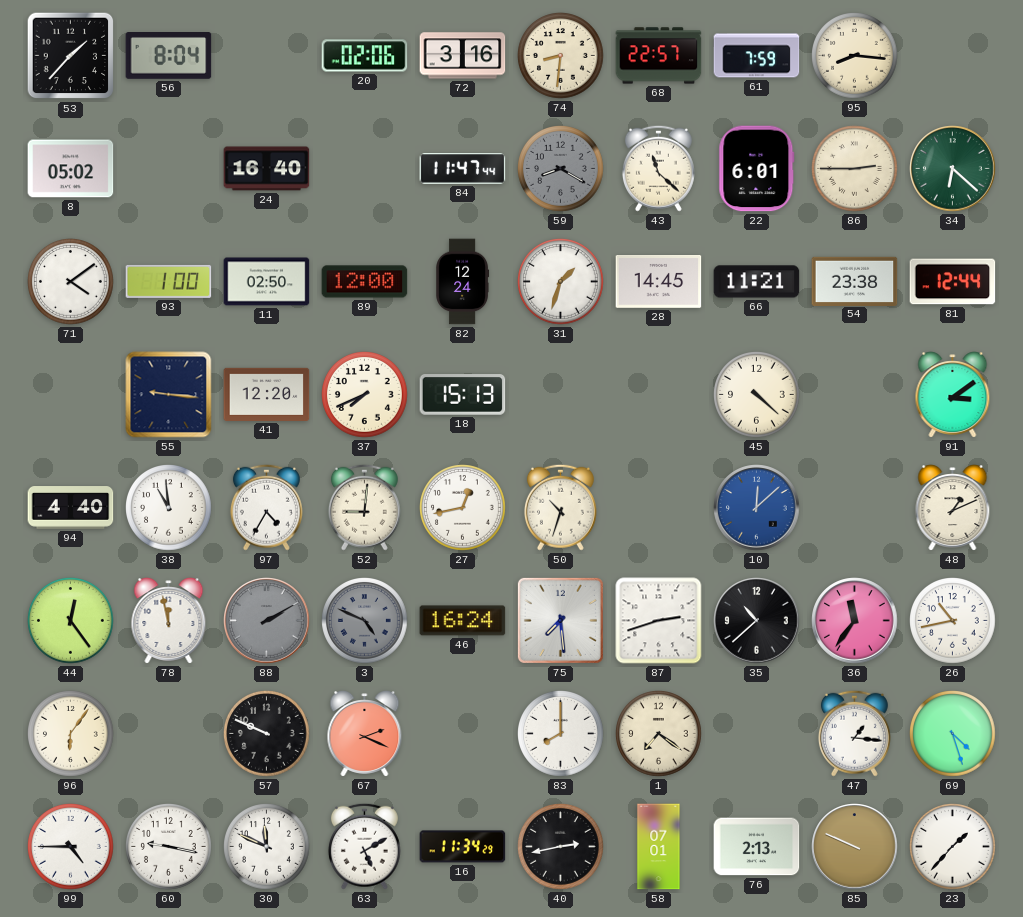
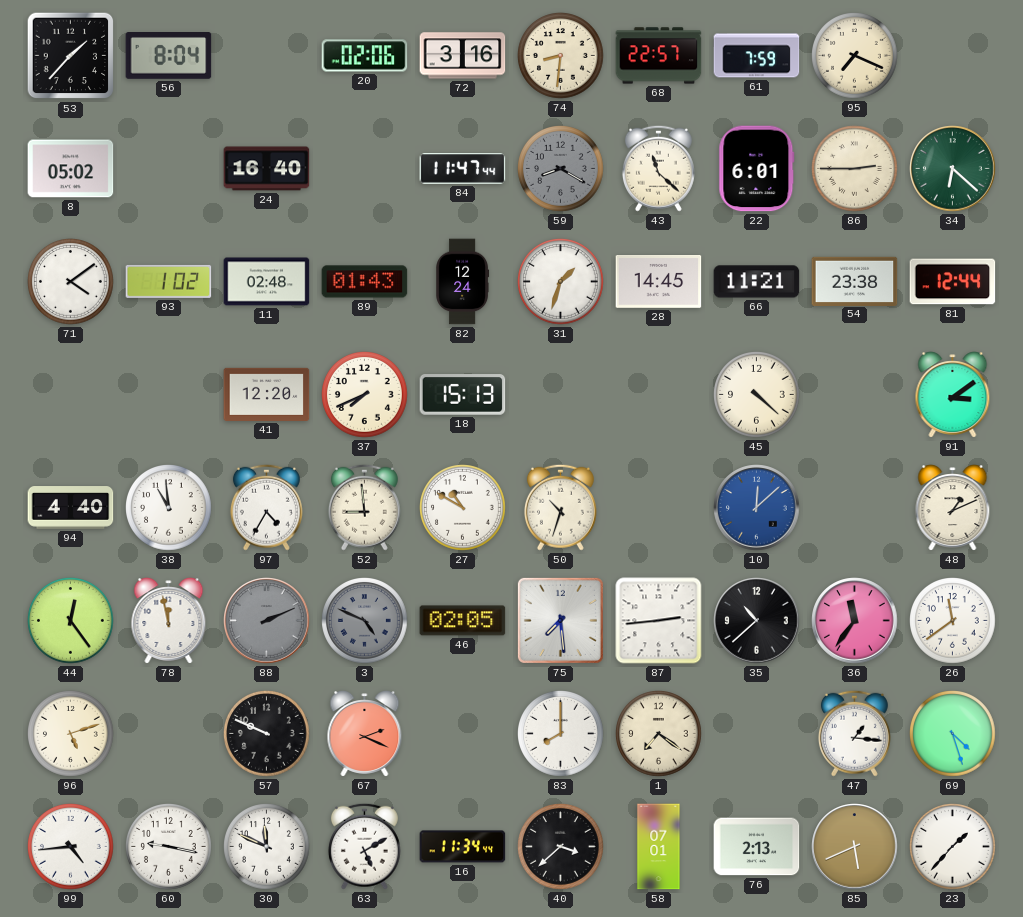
95: 8:16 -> 7:19 (855, 56)
93: 1:00 -> 1:02 (169, 281)
11: 02:50 -> 02:48 (267, 282)
89: 12:00 -> 01:43 (365, 282)
55: 9:16 -> none (169, 395)
52: 9:01 -> 8:59 (364, 507)
27: 12:43 -> 10:50 (463, 508)
88: 2:10 -> 2:11 (267, 621)
46: 16:24 -> 02:05 (463, 621)
87: 2:42 -> 2:44 (659, 621)
26: 10:43 -> 11:39 (953, 621)
96: 6:06 -> 5:12 (71, 734)
99: 4:45 -> 4:44 (71, 847)
16: 11:34:29 -> 11:34:44 (463, 847)
40: 2:43 -> 3:38 (561, 847)
85: 9:49 -> 5:41 (855, 847)
